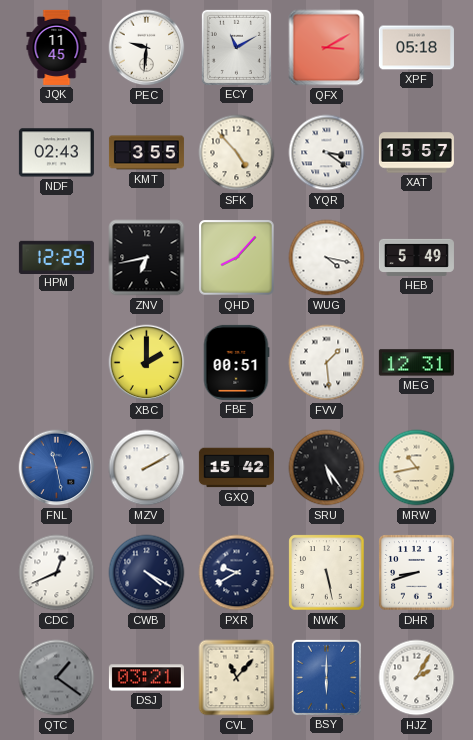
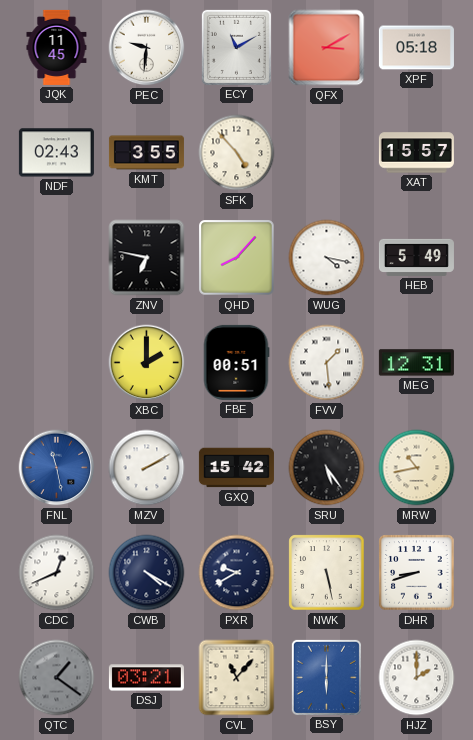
YQR: 3:21 -> none (327, 153)
HPM: 12:29 -> none (56, 257)
ZNV: 6:43 -> 6:47 (147, 258)
HJZ: 2:05 -> 2:00 (417, 678)
